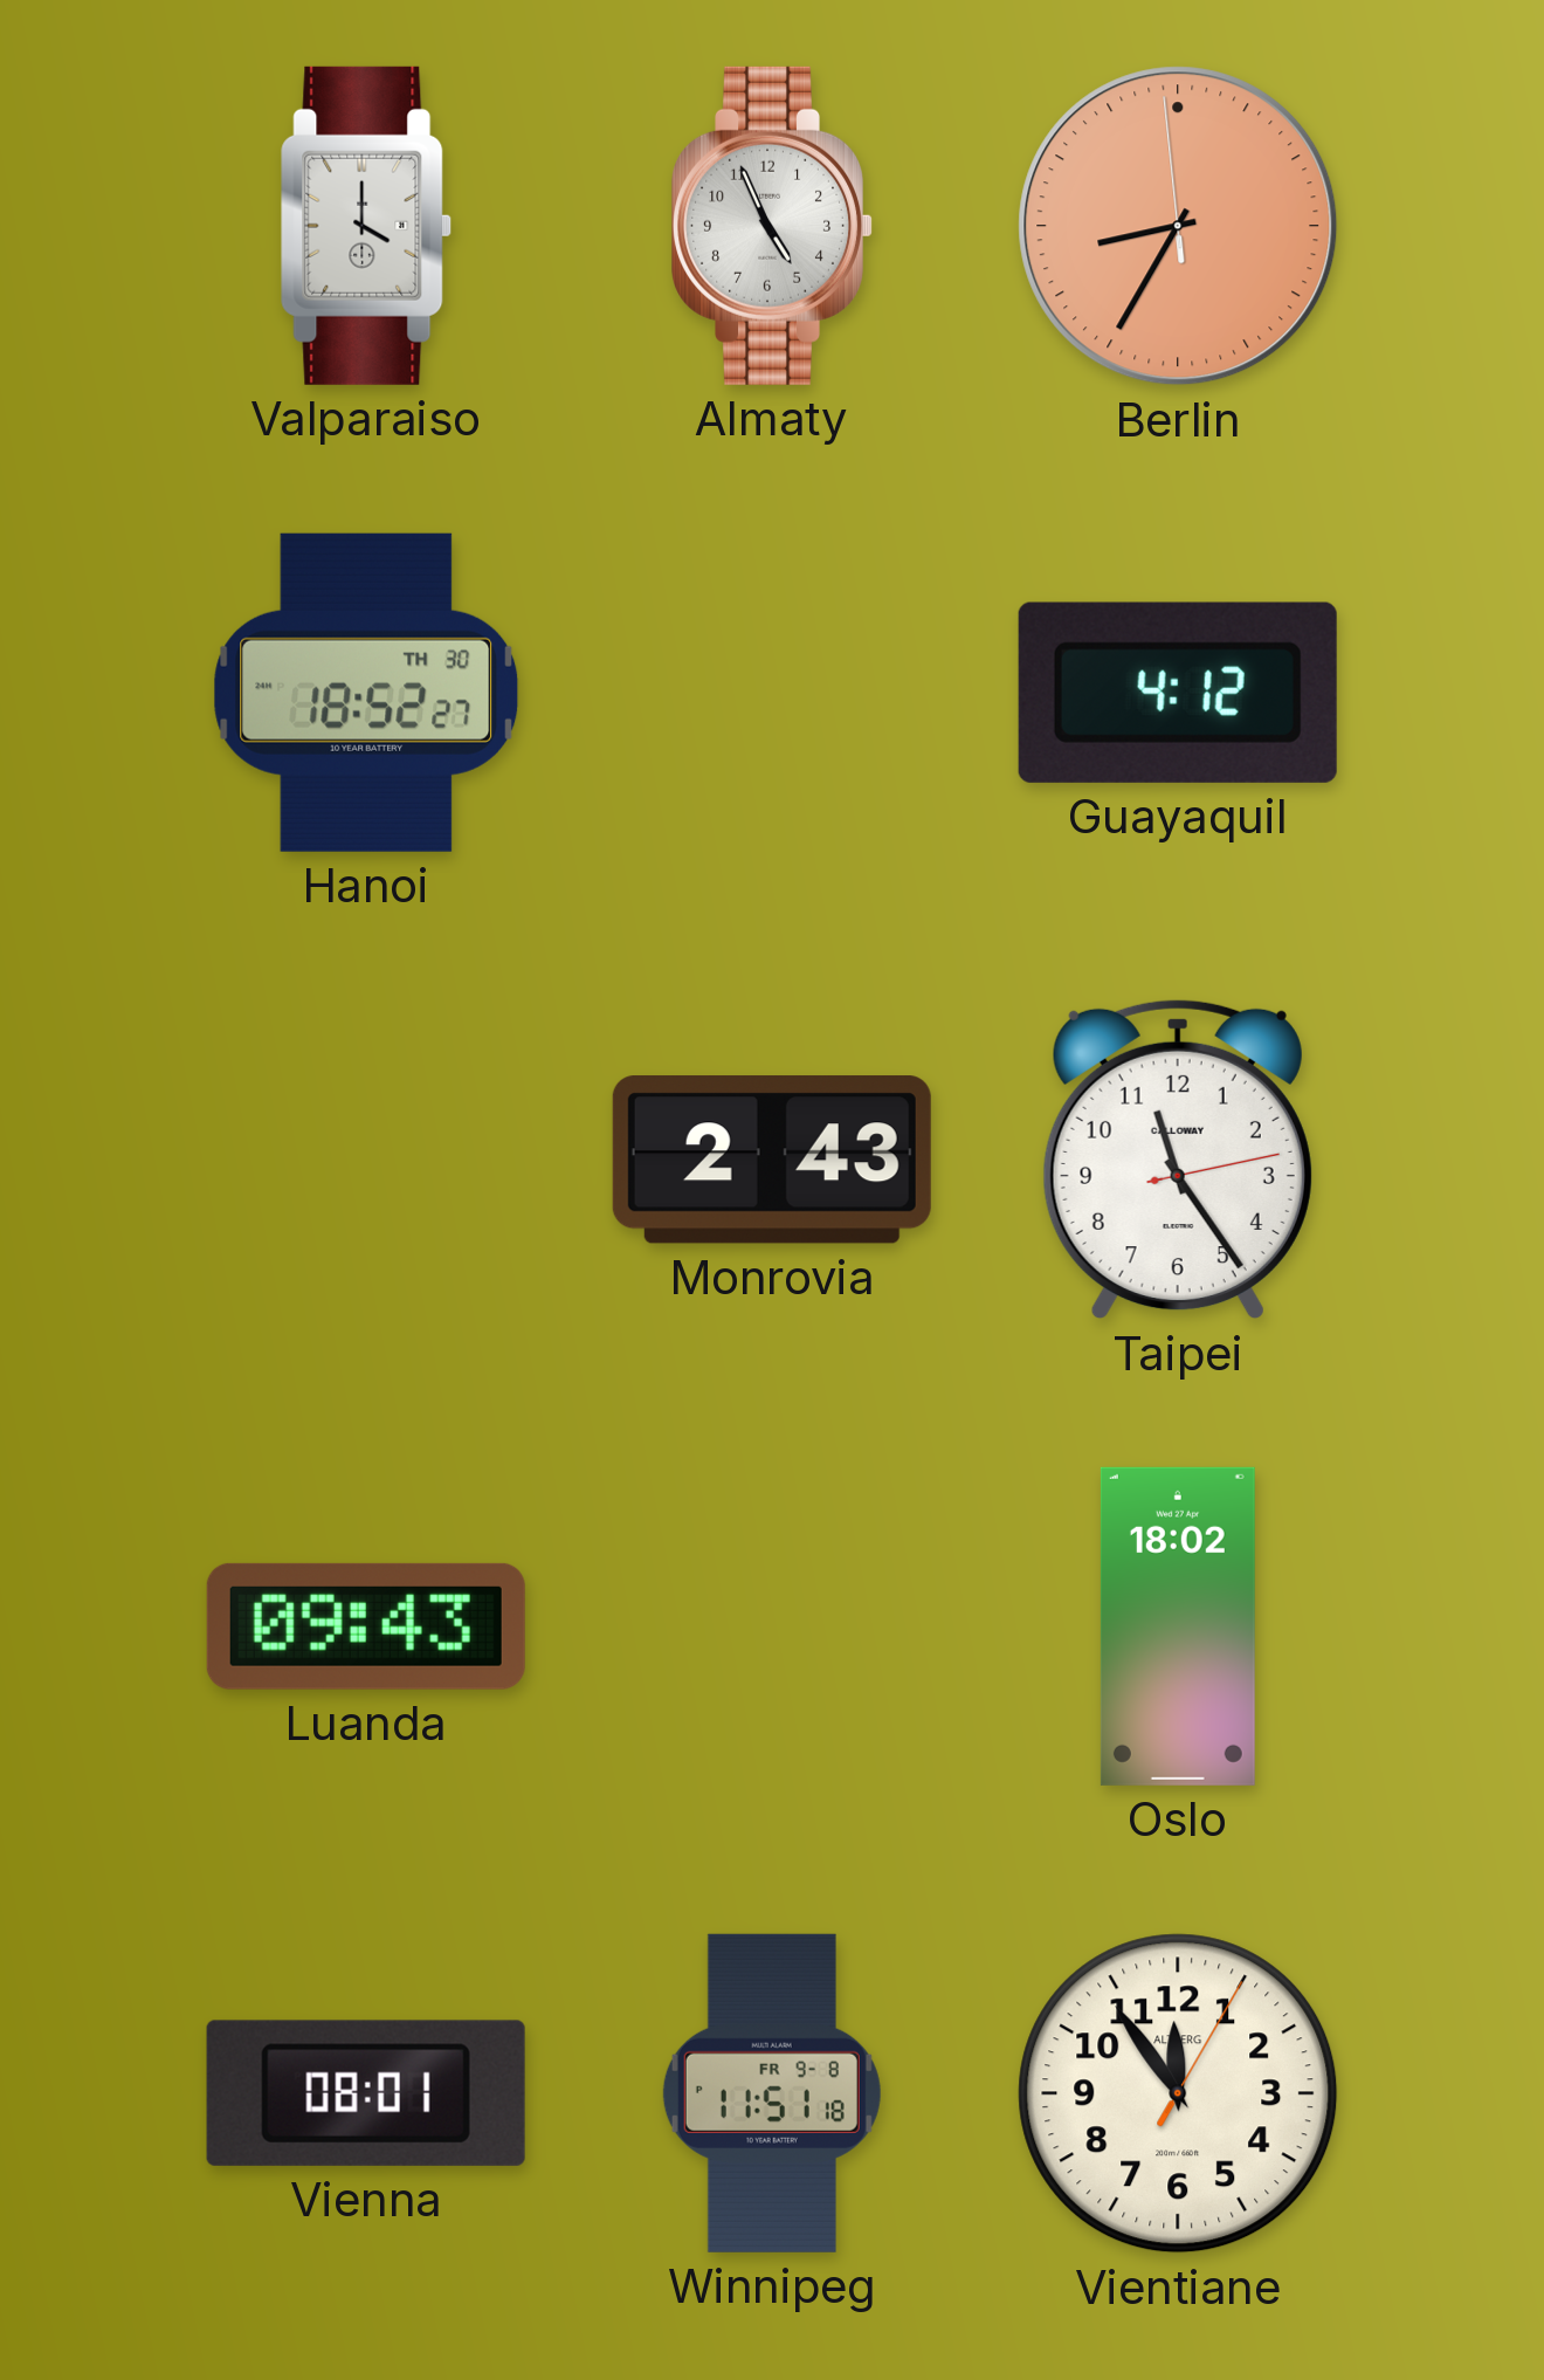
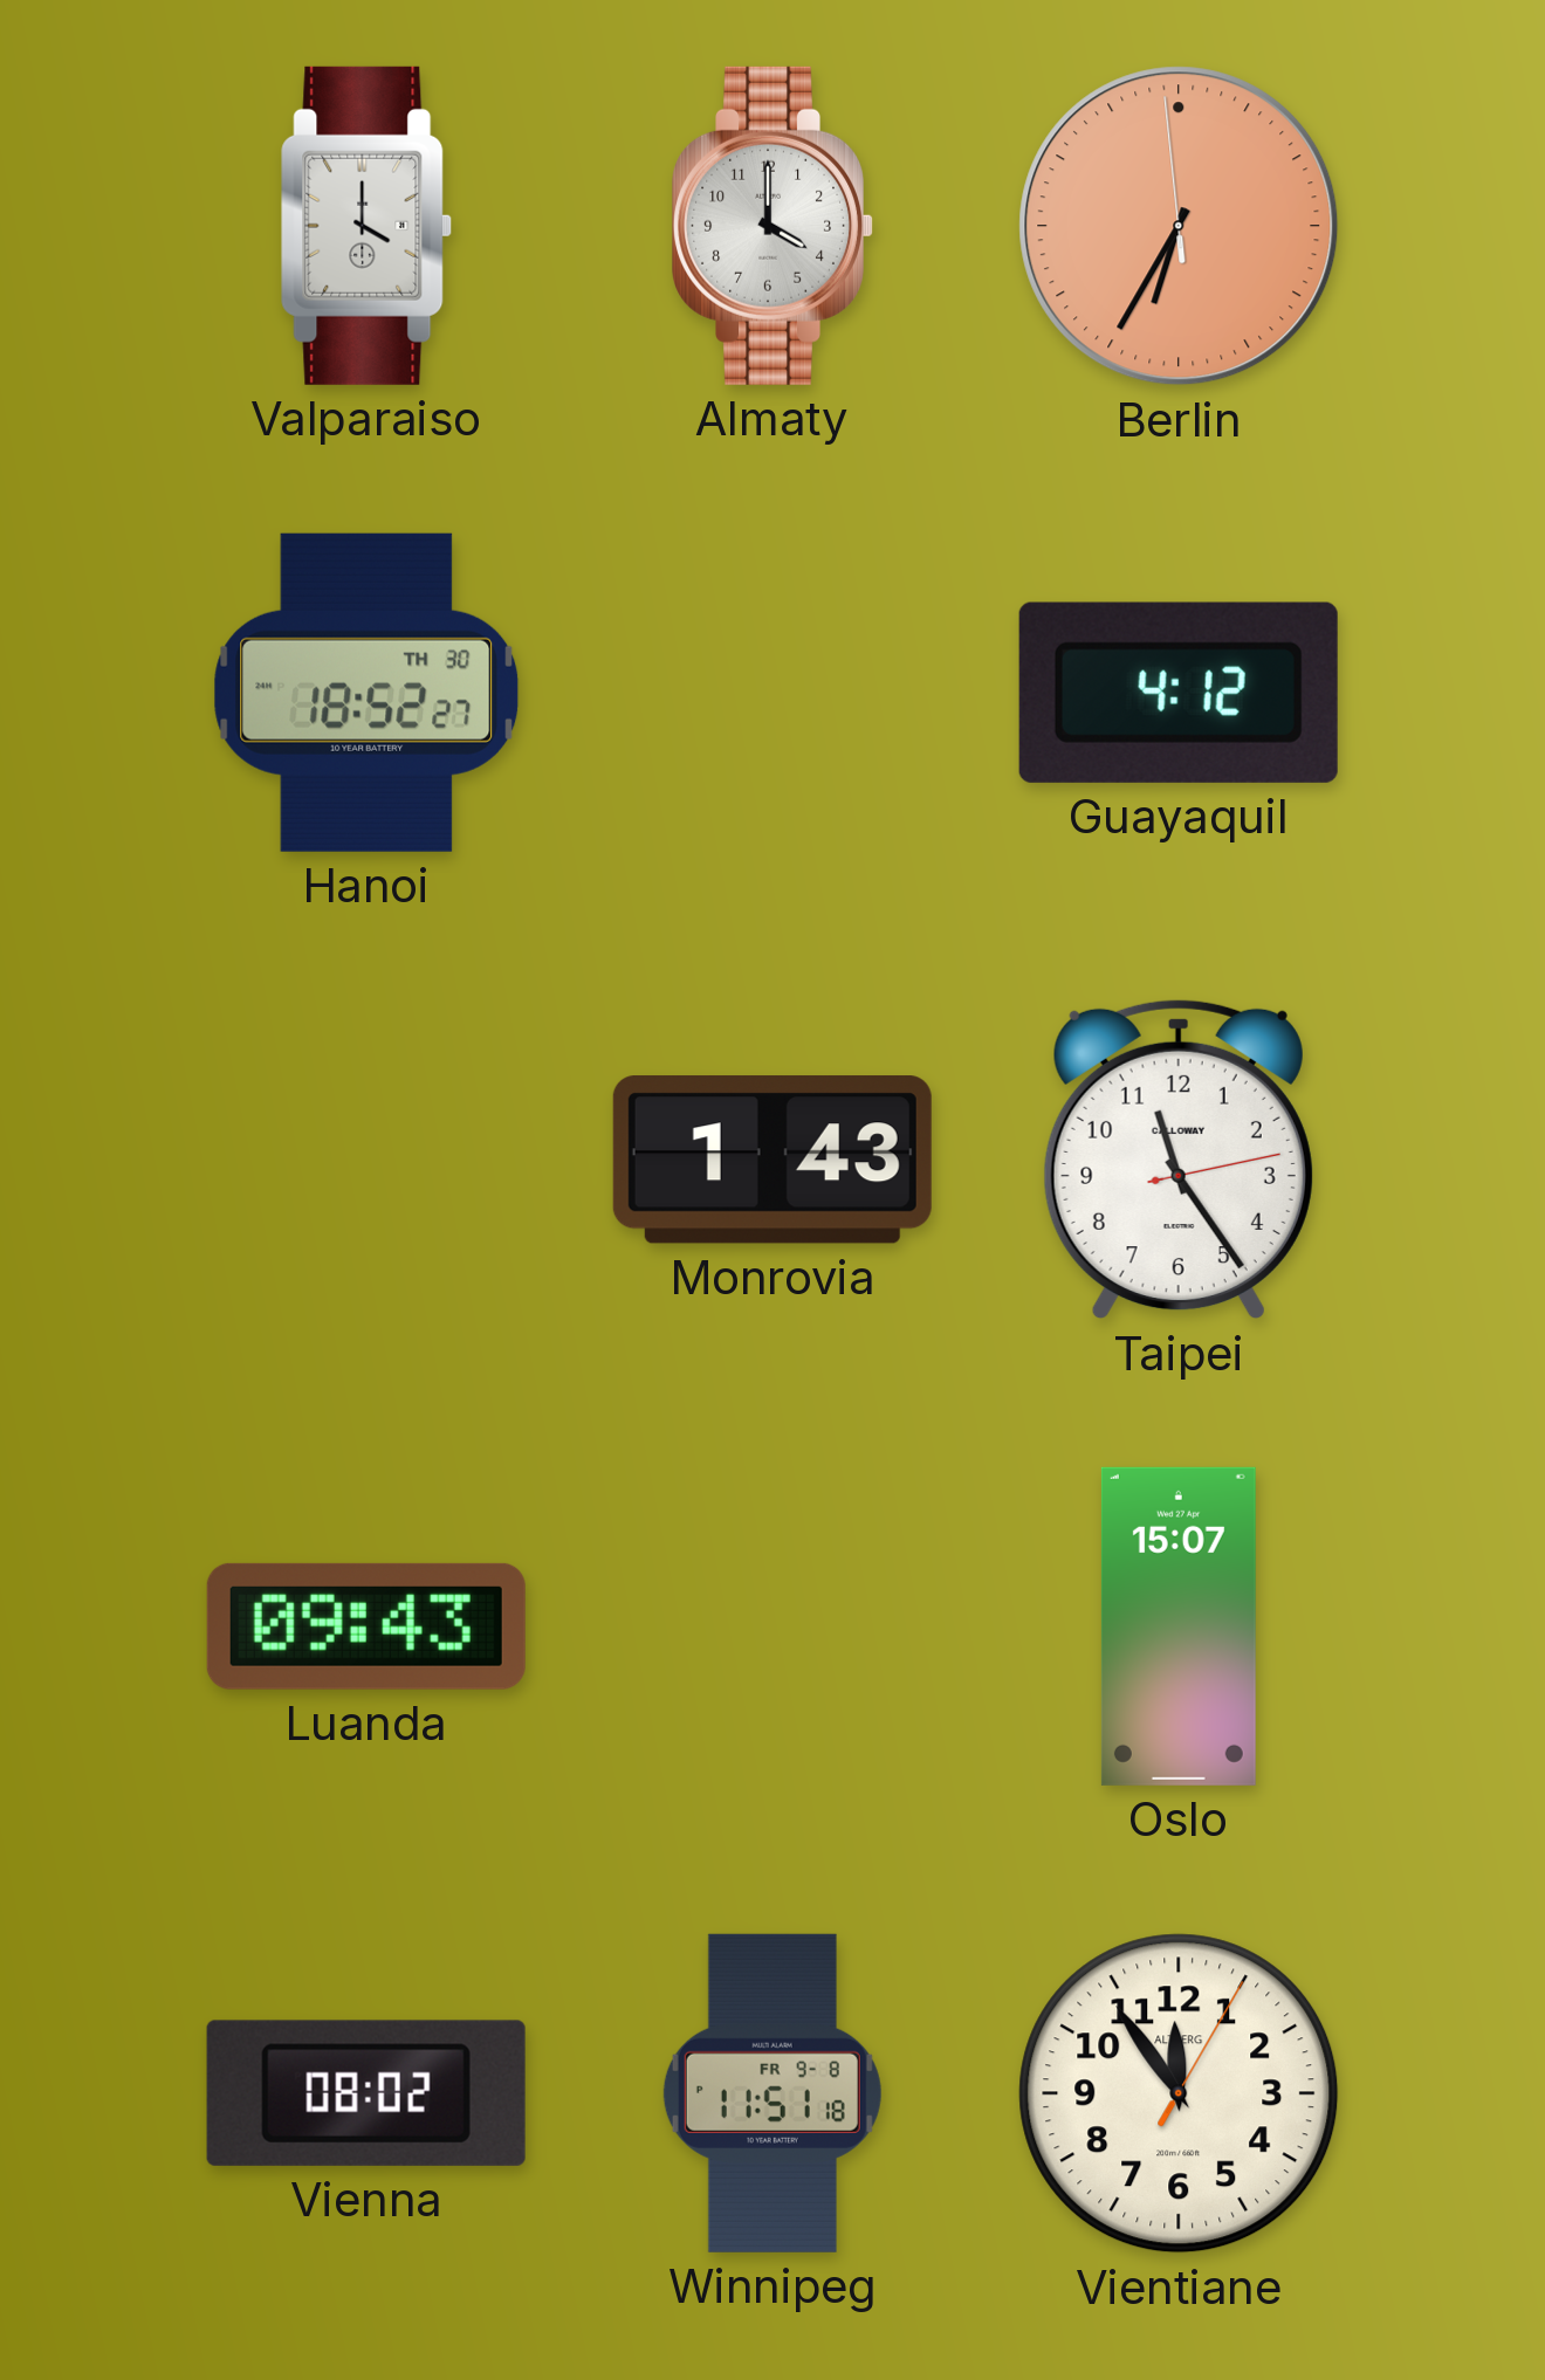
Almaty: 4:56 -> 4:00 (772, 226)
Berlin: 8:34 -> 6:34 (1179, 226)
Monrovia: 2:43 -> 1:43 (772, 1160)
Oslo: 18:02 -> 15:07 (1179, 1626)
Vienna: 08:01 -> 08:02 (366, 2093)
